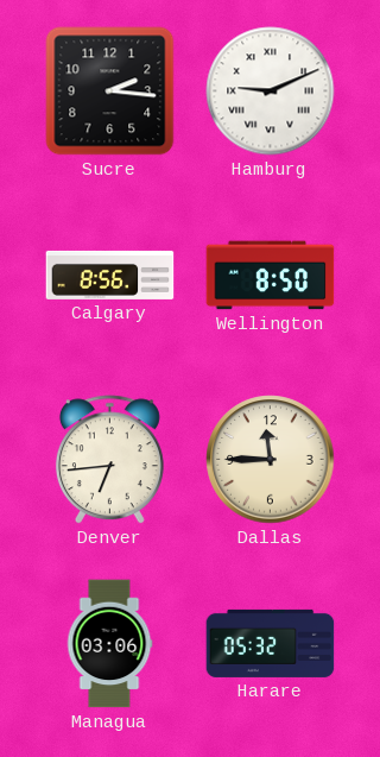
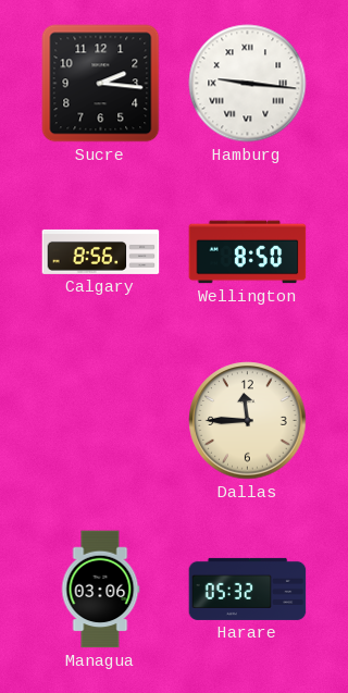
Hamburg: 9:11 -> 9:16 (248, 84)
Denver: 6:44 -> none (109, 460)
